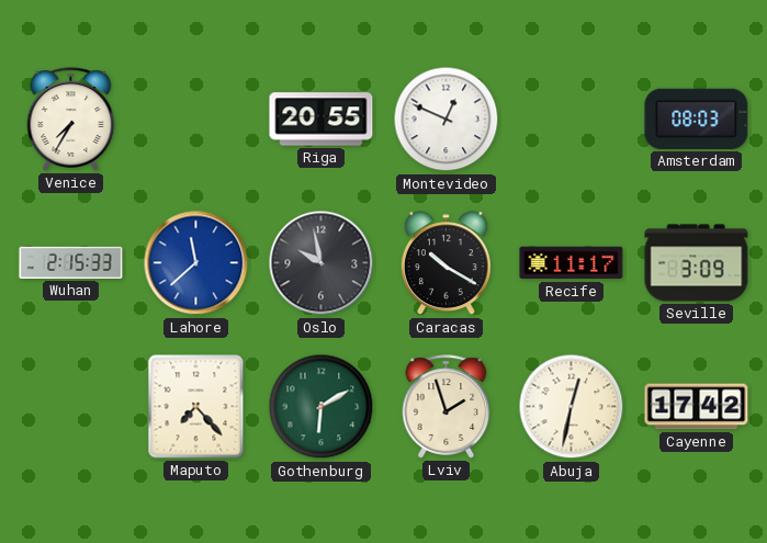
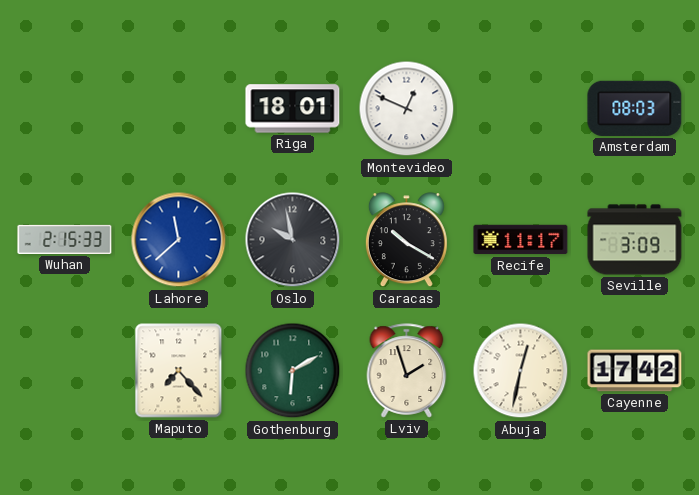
Venice: 7:35 -> none (71, 120)
Riga: 20:55 -> 18:01 (293, 109)
